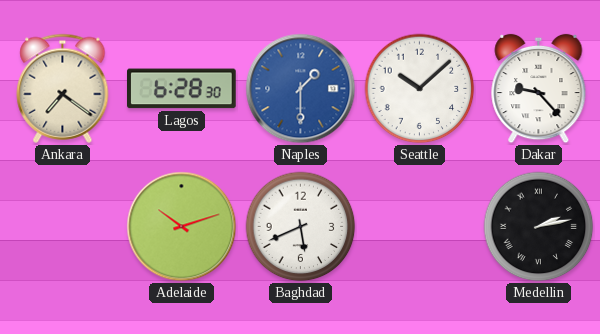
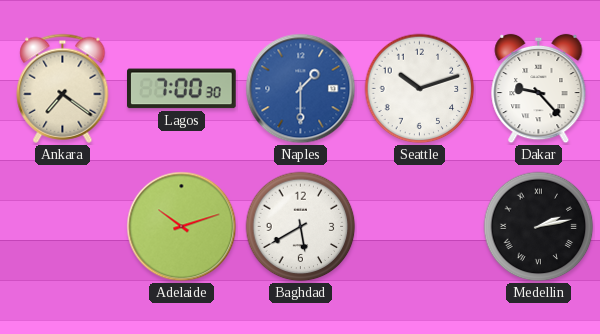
Lagos: 6:28 -> 7:00 (182, 89)
Seattle: 10:08 -> 10:12 (420, 89)
Baghdad: 5:41 -> 5:40 (301, 227)
